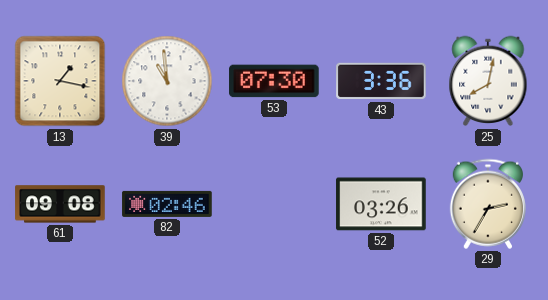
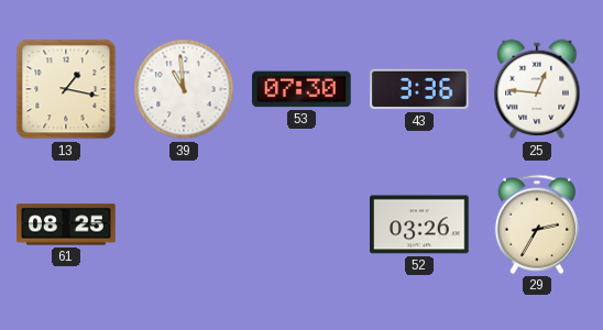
25: 8:02 -> 12:46 (537, 89)
61: 09:08 -> 08:25 (66, 224)
82: 02:46 -> none (167, 204)
